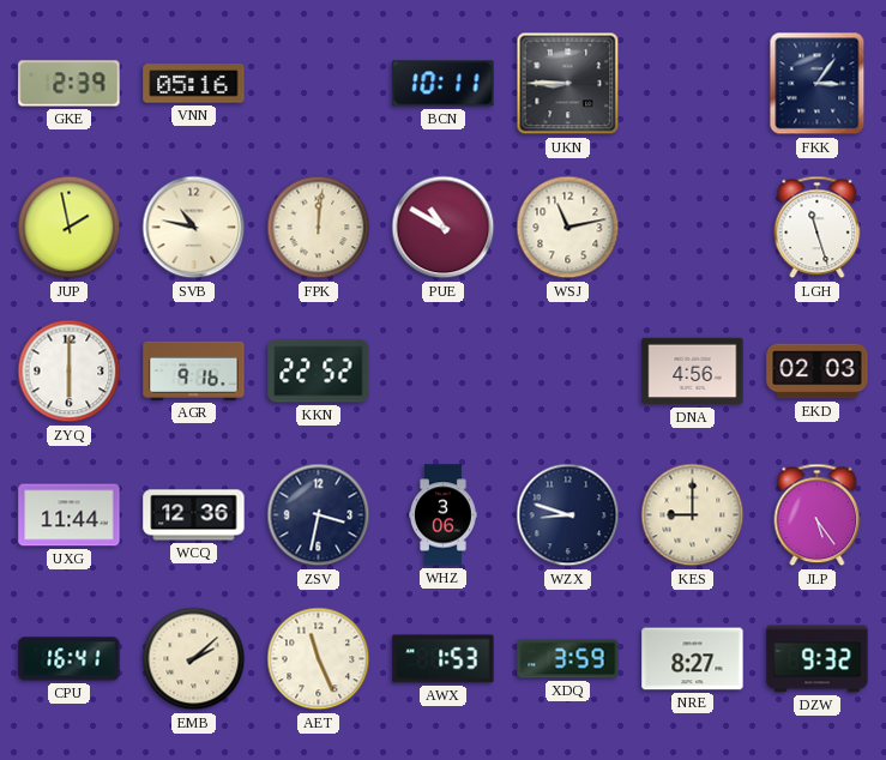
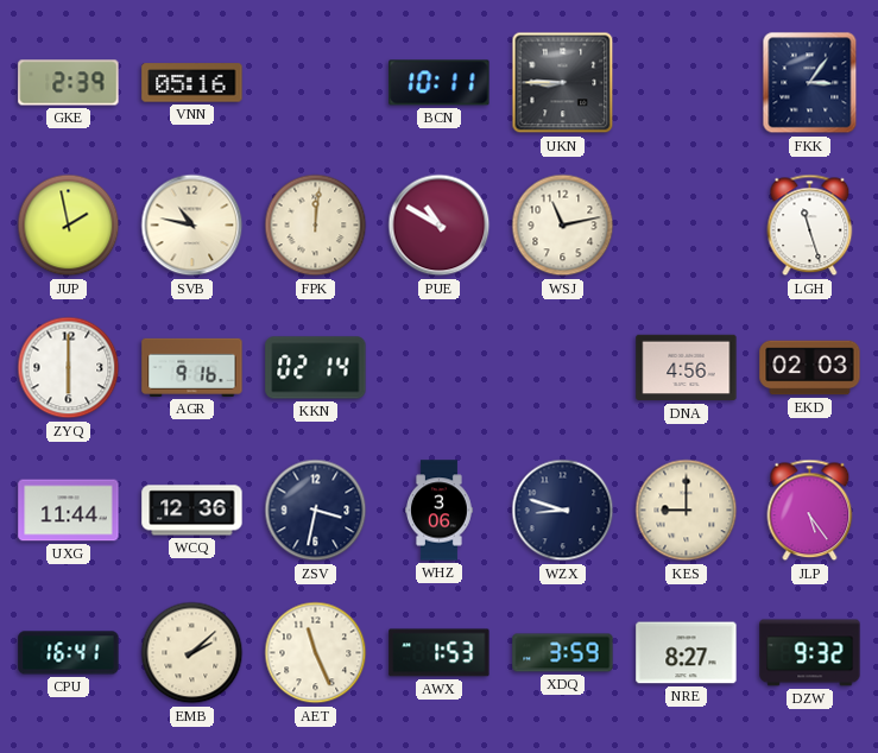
KKN: 22:52 -> 02:14 (316, 368)
